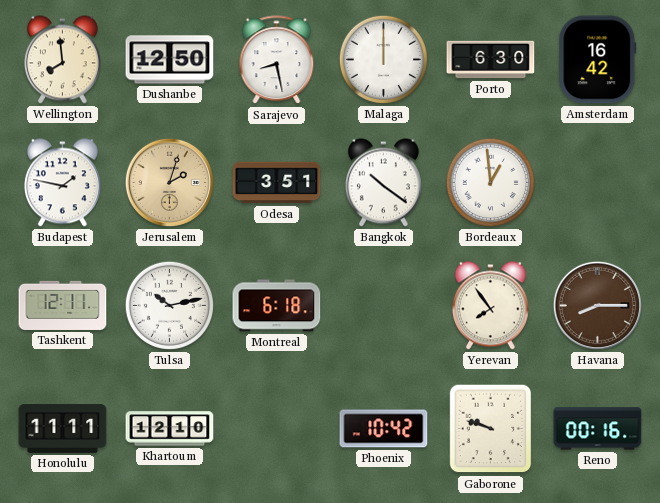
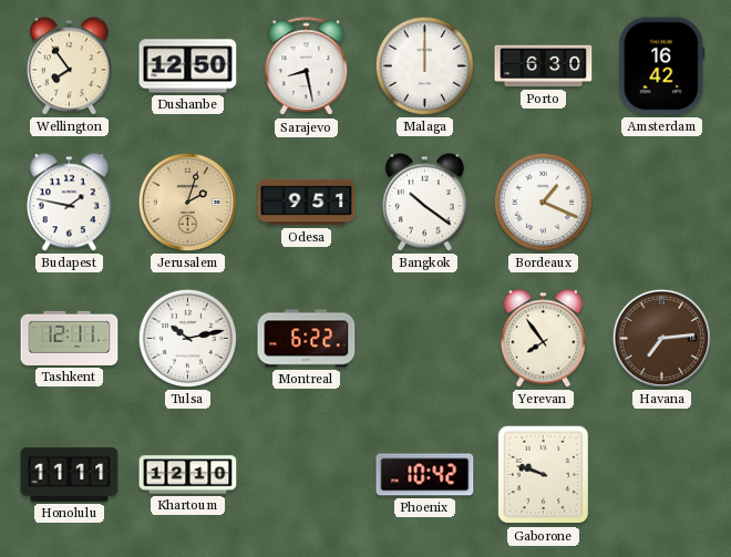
Wellington: 7:59 -> 7:54 (69, 66)
Odesa: 3:51 -> 9:51 (307, 203)
Bordeaux: 12:59 -> 1:19 (543, 202)
Montreal: 6:18 -> 6:22 (307, 339)
Havana: 8:15 -> 7:14 (661, 338)
Reno: 00:16 -> none (598, 429)
